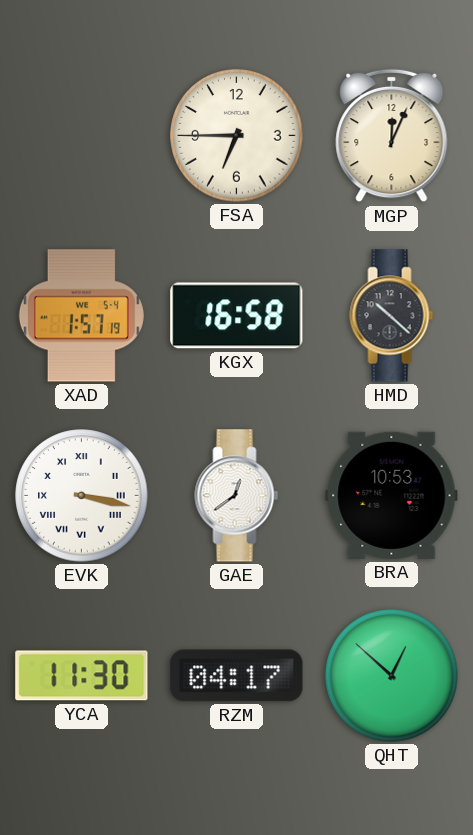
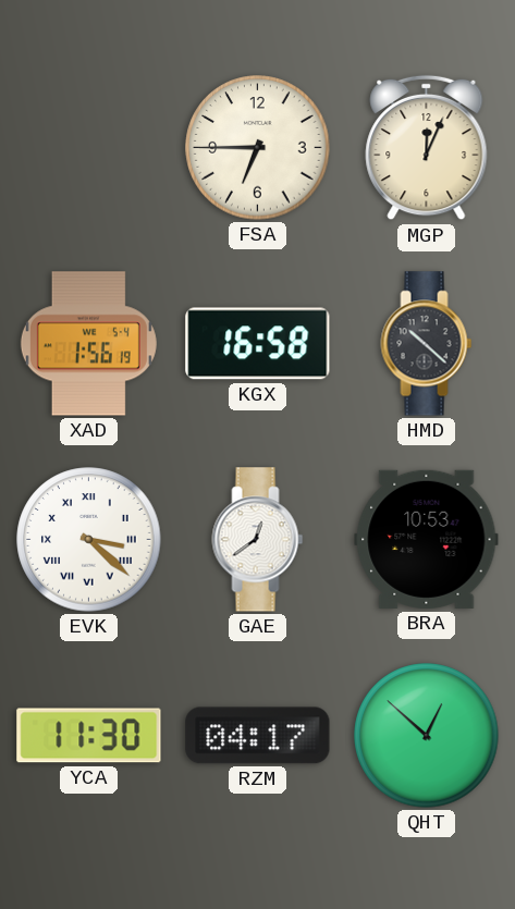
XAD: 1:57 -> 1:56 (88, 344)
EVK: 3:17 -> 3:22 (89, 540)
